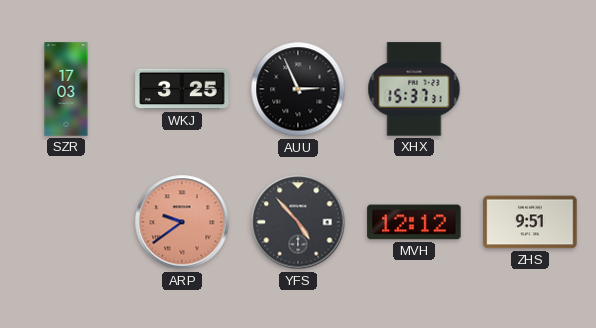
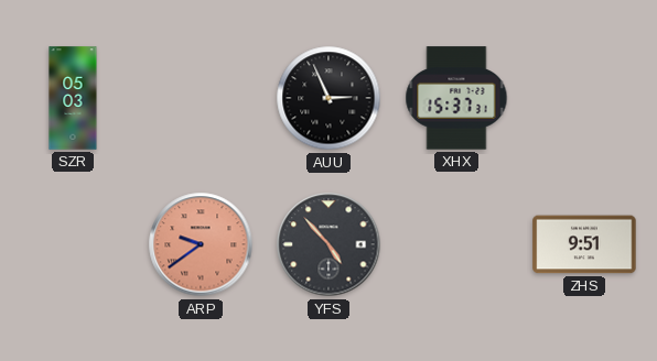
SZR: 17:03 -> 05:03 (73, 98)
WKJ: 3:25 -> none (182, 89)
MVH: 12:12 -> none (414, 222)
